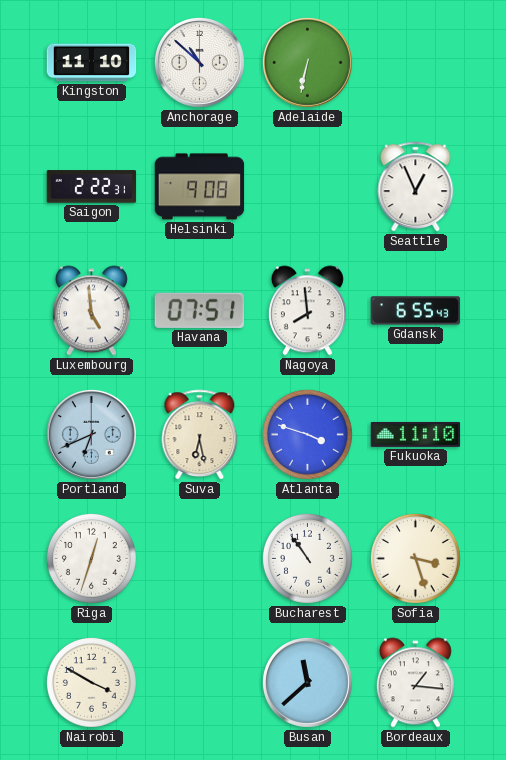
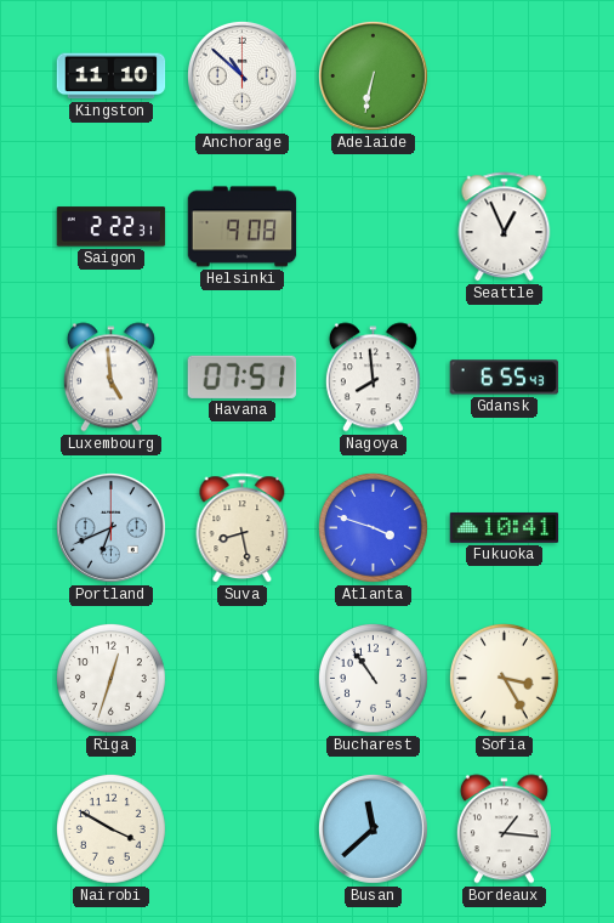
Suva: 6:28 -> 8:28 (243, 528)
Fukuoka: 11:10 -> 10:41 (505, 527)
Sofia: 3:27 -> 3:25 (504, 678)
